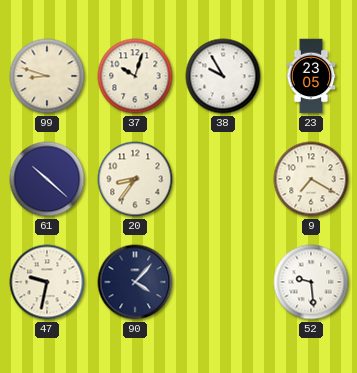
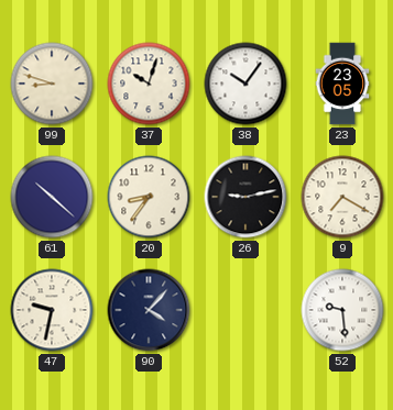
38: 9:55 -> 10:06 (245, 84)
26: none -> 9:13 (245, 197)
